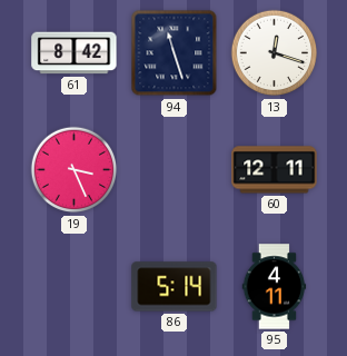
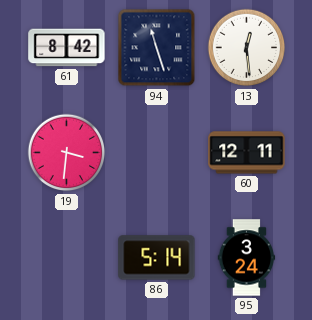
13: 12:18 -> 12:29 (247, 48)
19: 3:26 -> 3:31 (67, 153)
95: 4:11 -> 3:24 (247, 258)
